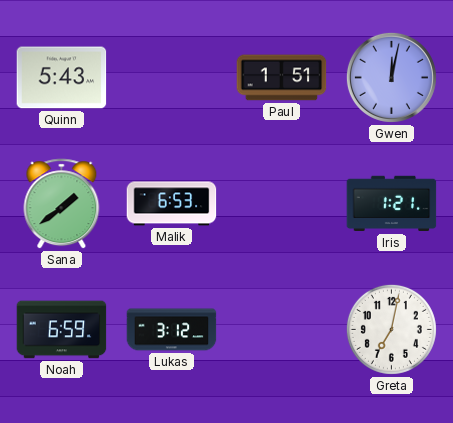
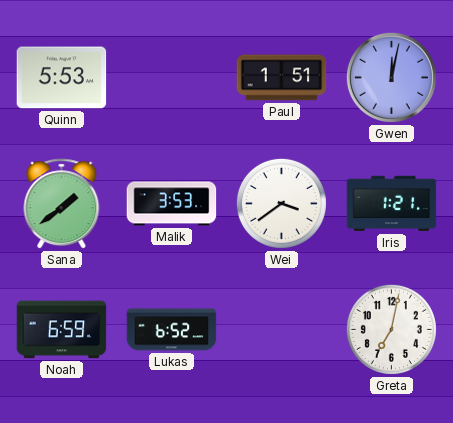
Quinn: 5:43 -> 5:53 (62, 78)
Malik: 6:53 -> 3:53 (172, 204)
Wei: none -> 3:39 (281, 203)
Lukas: 3:12 -> 6:52 (172, 330)
